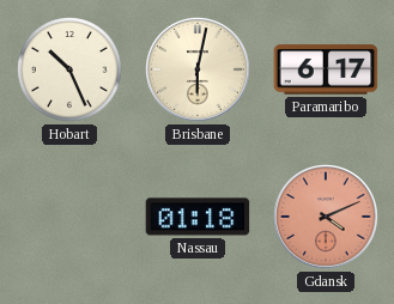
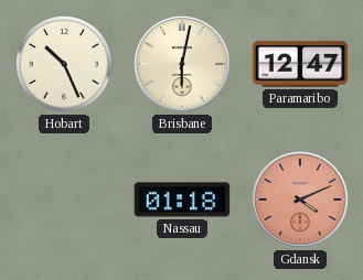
Paramaribo: 6:17 -> 12:47 (300, 64)
